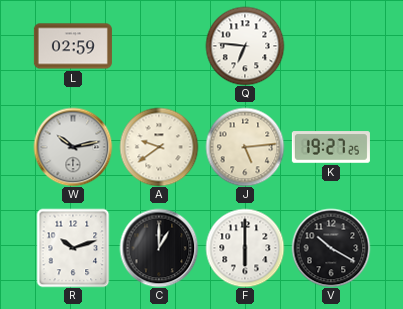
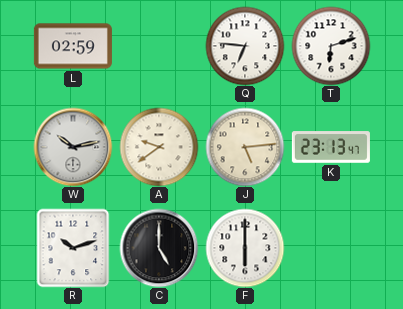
T: none -> 6:12 (331, 46)
K: 19:27 -> 23:13 (331, 147)
C: 1:00 -> 5:00 (159, 248)
V: 10:20 -> none (331, 248)
